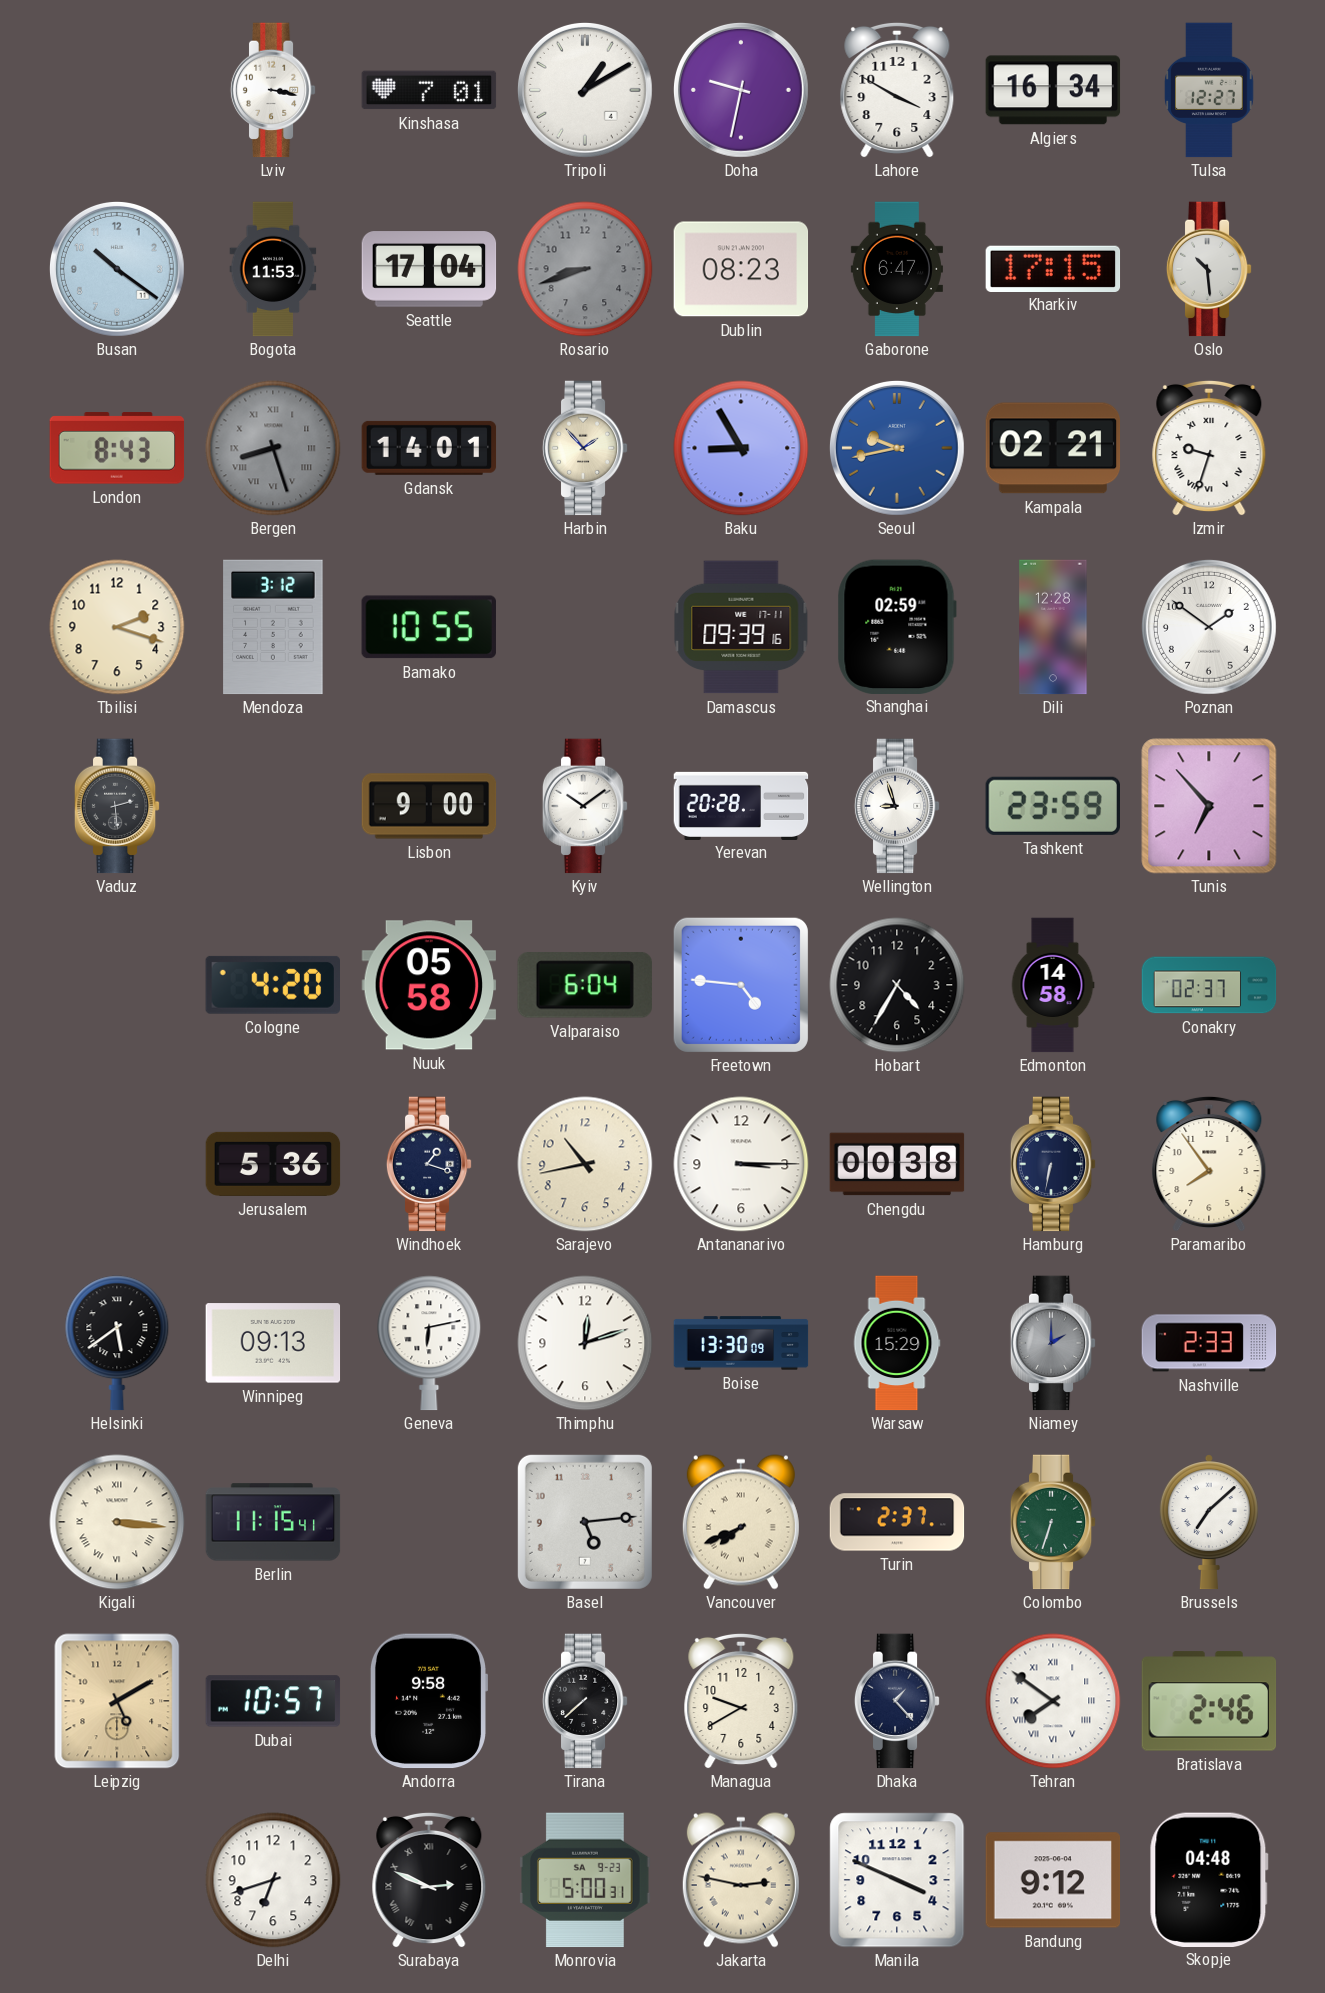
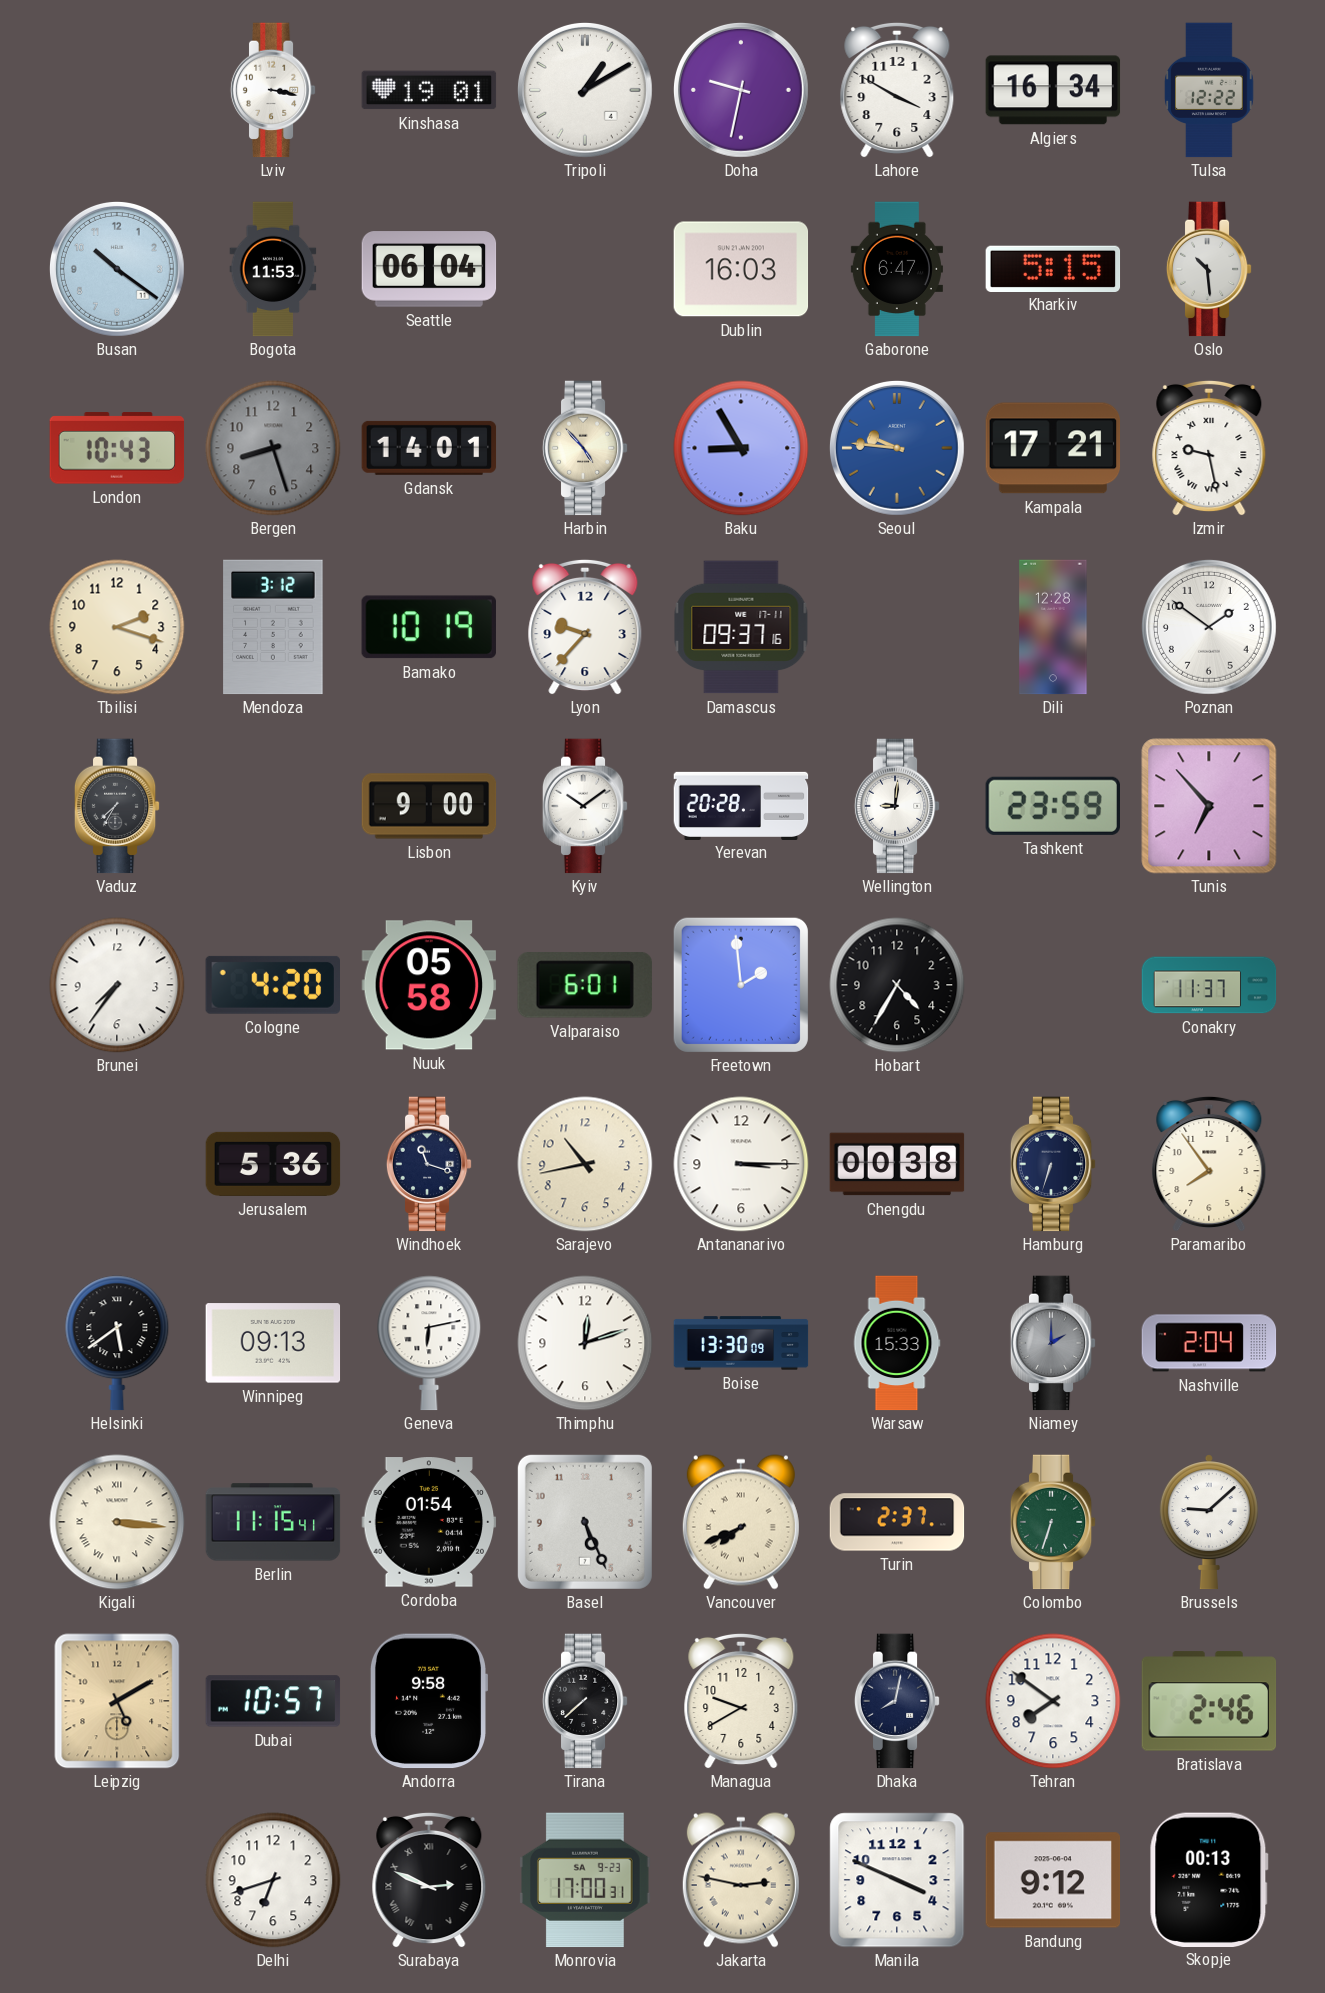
Kinshasa: 7:01 -> 19:01 (429, 90)
Tulsa: 12:27 -> 12:22 (1209, 90)
Seattle: 17:04 -> 06:04 (429, 269)
Rosario: 8:42 -> none (585, 269)
Dublin: 08:23 -> 16:03 (741, 269)
Kharkiv: 17:15 -> 5:15 (1053, 268)
London: 8:43 -> 10:43 (117, 448)
Bergen numerals: Roman -> Arabic (273, 448)
Harbin: 1:53 -> 4:53 (585, 448)
Seoul: 9:43 -> 9:46 (897, 448)
Kampala: 02:21 -> 17:21 (1053, 448)
Izmir: 9:33 -> 9:28 (1209, 448)
Bamako: 10:55 -> 10:19 (429, 627)
Lyon: none -> 9:37 (585, 627)
Damascus: 09:39 -> 09:37 (741, 627)
Shanghai: 02:59 -> none (897, 626)
Vaduz: 2:29 -> 7:35 (117, 806)
Wellington: 8:57 -> 9:01 (897, 806)
Brunei: none -> 7:36 (117, 985)
Valparaiso: 6:04 -> 6:01 (585, 986)
Freetown: 4:46 -> 1:59 (741, 985)
Edmonton: 14:58 -> none (1053, 985)
Conakry: 02:37 -> 11:37 (1209, 985)
Windhoek: 1:18 -> 11:18 (429, 1164)
Hamburg: 6:32 -> 6:33 (1053, 1164)
Warsaw: 15:29 -> 15:33 (897, 1343)
Nashville: 2:33 -> 2:04 (1209, 1343)
Cordoba: none -> 01:54 (429, 1522)
Basel: 5:14 -> 5:26 (585, 1522)
Brussels: 7:08 -> 9:08 (1209, 1522)
Dhaka: 1:23 -> 8:02 (897, 1701)
Tehran numerals: Roman -> Arabic (1053, 1701)
Monrovia: 5:00 -> 17:00 (585, 1880)
Skopje: 04:48 -> 00:13 (1209, 1879)
